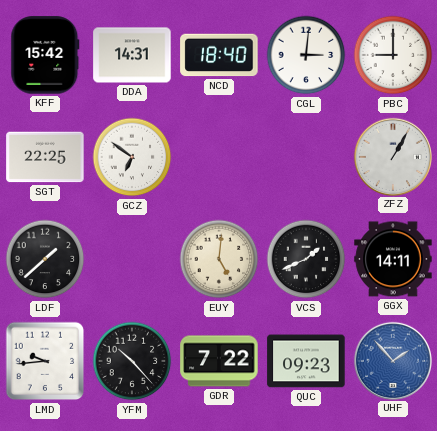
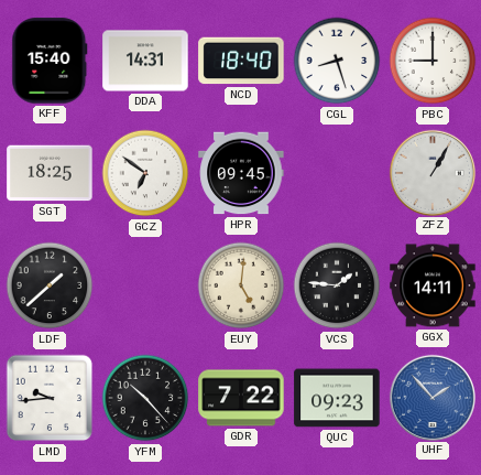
KFF: 15:42 -> 15:40 (50, 61)
CGL: 3:01 -> 8:27 (337, 61)
SGT: 22:25 -> 18:25 (50, 173)
HPR: none -> 09:45 (241, 173)
VCS: 1:41 -> 1:46 (337, 285)
